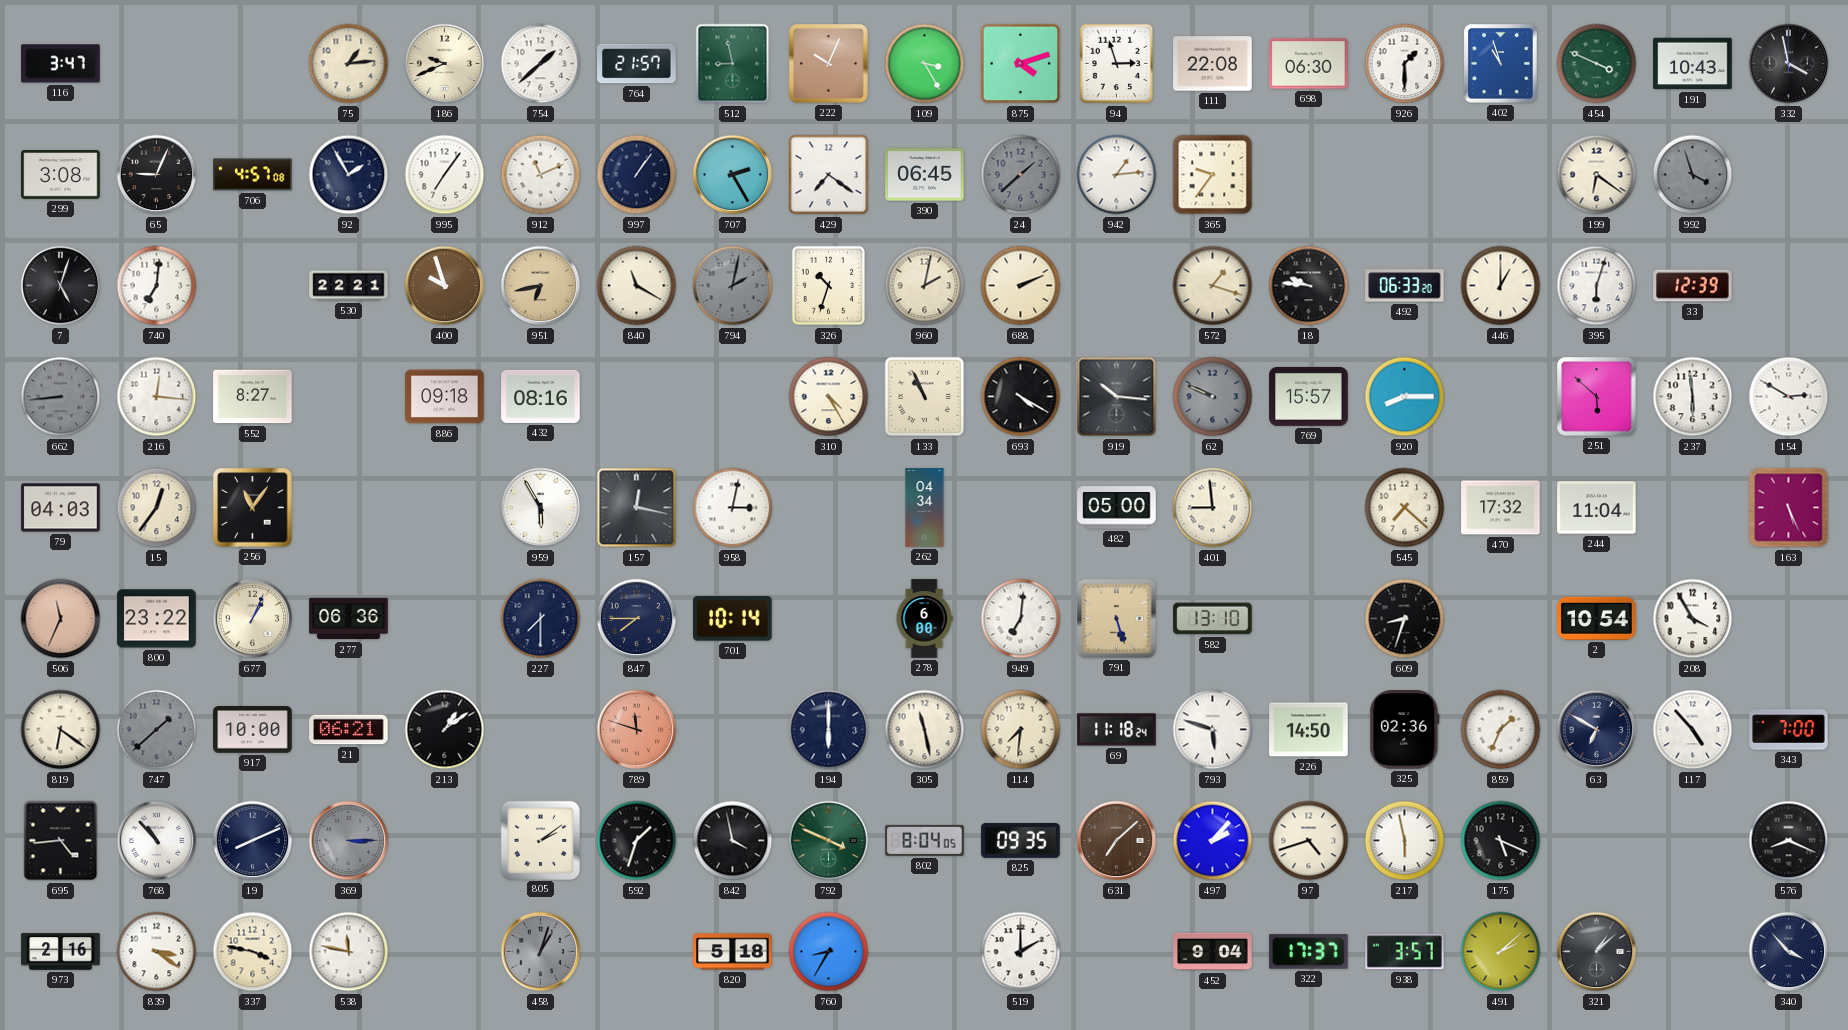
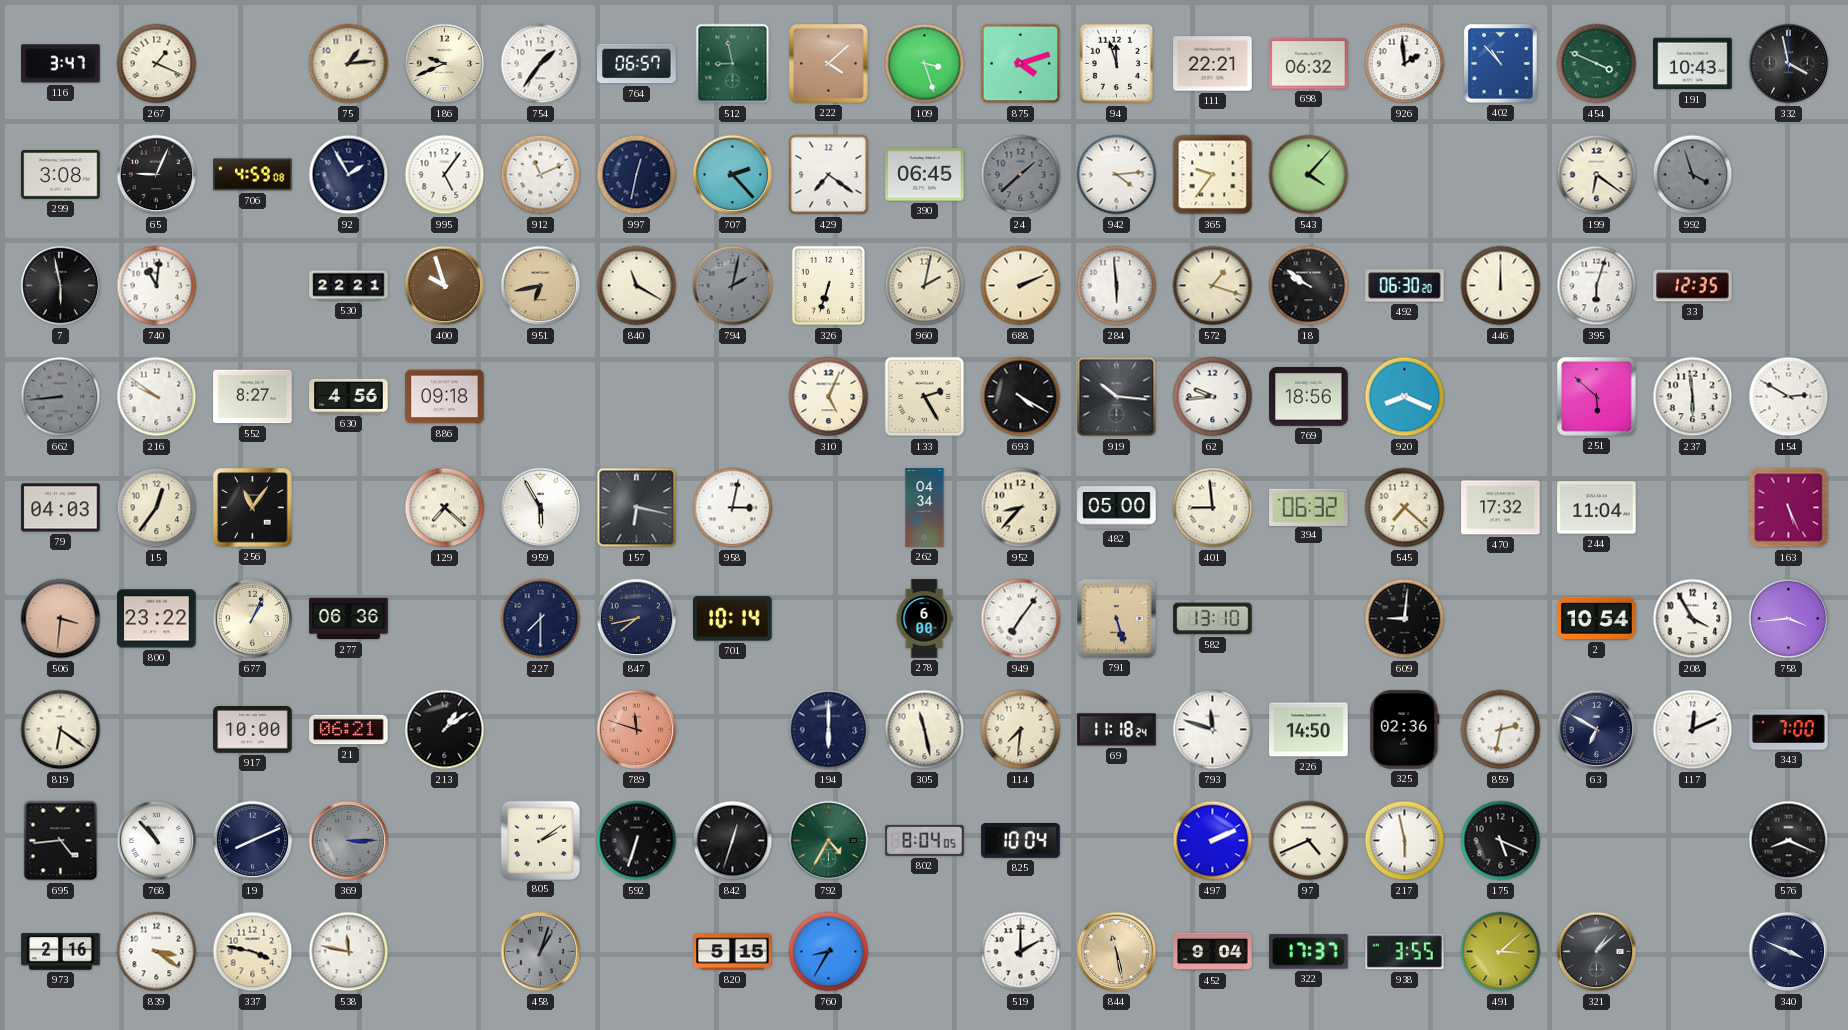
267: none -> 1:19 (157, 64)
754: 1:38 -> 1:36 (541, 64)
764: 21:57 -> 06:57 (637, 64)
222: 10:04 -> 4:08 (829, 64)
109: 3:25 -> 3:27 (925, 64)
94: 2:57 -> 11:57 (1117, 64)
111: 22:08 -> 22:21 (1213, 64)
698: 06:30 -> 06:32 (1309, 64)
926: 1:30 -> 1:59 (1405, 64)
402: 10:57 -> 10:53 (1501, 64)
706: 4:57 -> 4:59 (253, 175)
995: 7:06 -> 5:06 (445, 175)
997: 1:06 -> 12:32 (637, 175)
707: 2:25 -> 2:23 (733, 175)
942: 1:14 -> 4:14 (1117, 175)
543: none -> 4:07 (1309, 175)
7: 5:03 -> 5:58 (61, 286)
740: 7:01 -> 11:01 (157, 286)
326: 10:33 -> 6:33 (829, 286)
284: none -> 5:59 (1117, 286)
18: 9:46 -> 9:51 (1309, 286)
492: 06:33 -> 06:30 (1405, 286)
446: 1:00 -> 12:00 (1501, 286)
33: 12:39 -> 12:35 (1693, 286)
216: 12:16 -> 9:51 (157, 397)
630: none -> 4:56 (349, 396)
432: 08:16 -> none (541, 396)
310: 4:25 -> 5:04 (829, 397)
133: 10:56 -> 2:25 (925, 397)
62: 9:49 -> 9:44 (1213, 397)
62 dial: grey -> white (1213, 397)
769: 15:57 -> 18:56 (1309, 396)
920: 8:15 -> 8:19 (1405, 397)
129: none -> 7:22 (445, 508)
157: 12:17 -> 6:17 (637, 508)
952: none -> 8:37 (1021, 508)
394: none -> 06:32 (1309, 507)
506: 11:34 -> 3:31 (61, 619)
847: 7:45 -> 7:43 (637, 619)
949: 7:01 -> 7:06 (1021, 619)
609: 8:33 -> 9:01 (1405, 619)
758: none -> 3:44 (1789, 619)
747: 1:38 -> none (157, 730)
793: 5:48 -> 11:48 (1213, 730)
859: 1:34 -> 2:32 (1501, 730)
117: 4:53 -> 12:11 (1693, 730)
592: 1:33 -> 6:33 (637, 841)
842: 3:58 -> 12:33 (733, 841)
792: 3:49 -> 4:35 (829, 841)
825: 09:35 -> 10:04 (1021, 841)
631: 7:08 -> none (1117, 841)
497: 2:07 -> 2:11 (1213, 841)
97: 4:42 -> 4:41 (1309, 841)
820: 5:18 -> 5:15 (733, 952)
844: none -> 11:28 (1117, 952)
938: 3:57 -> 3:55 (1405, 952)
491: 2:08 -> 3:08 (1501, 952)
340: 3:53 -> 3:49 (1789, 952)
